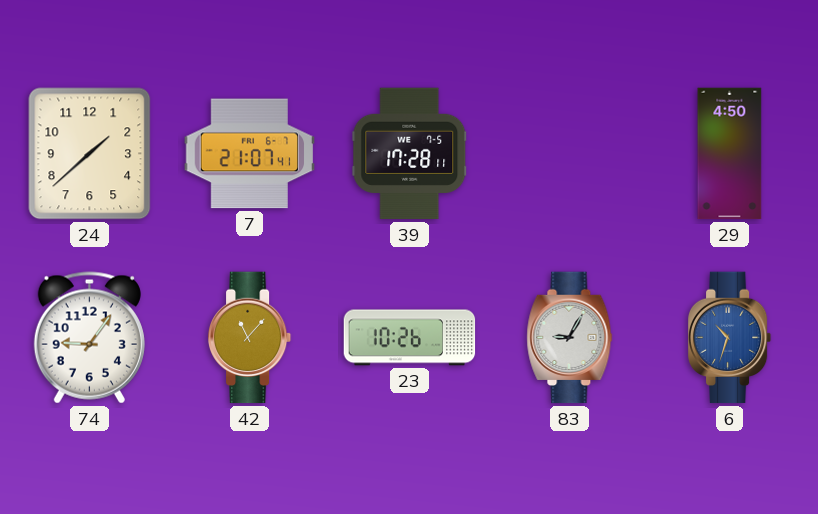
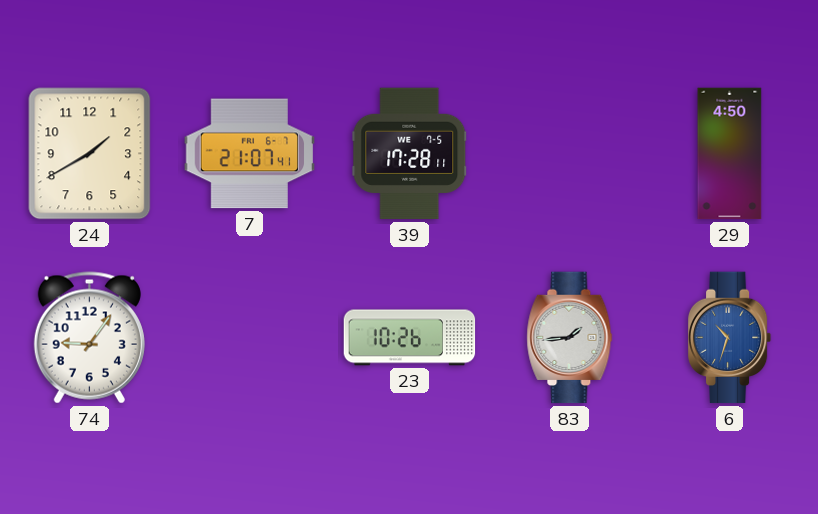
24: 1:38 -> 1:40 (90, 154)
42: 11:07 -> none (250, 338)
83: 9:05 -> 1:44 (570, 338)
